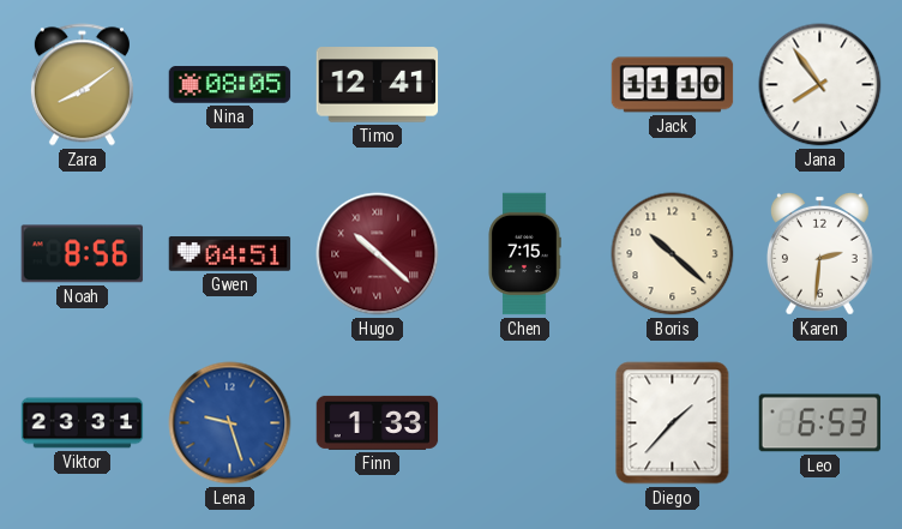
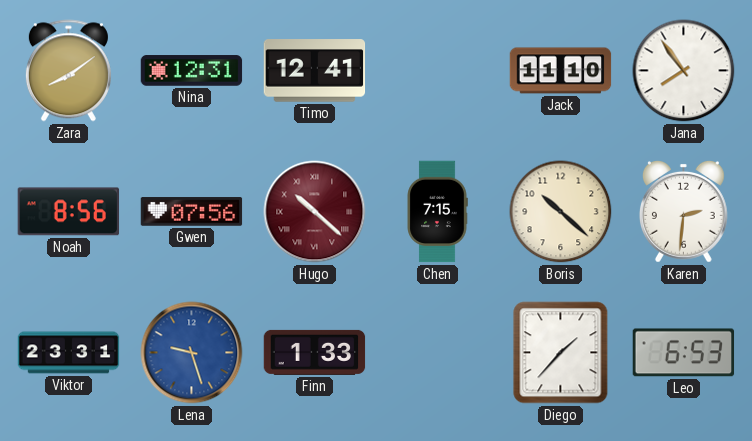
Nina: 08:05 -> 12:31 (192, 71)
Gwen: 04:51 -> 07:56 (192, 212)
